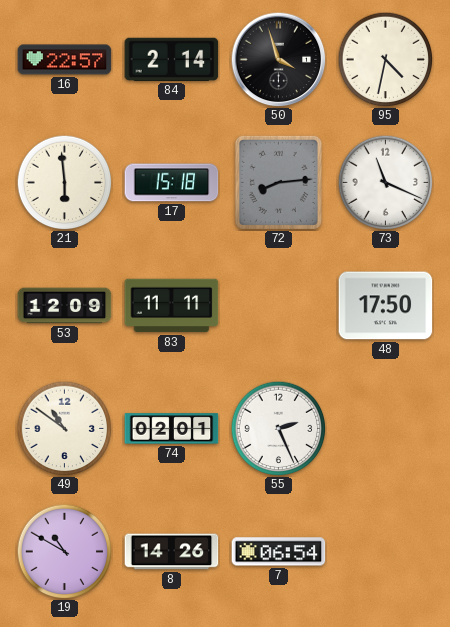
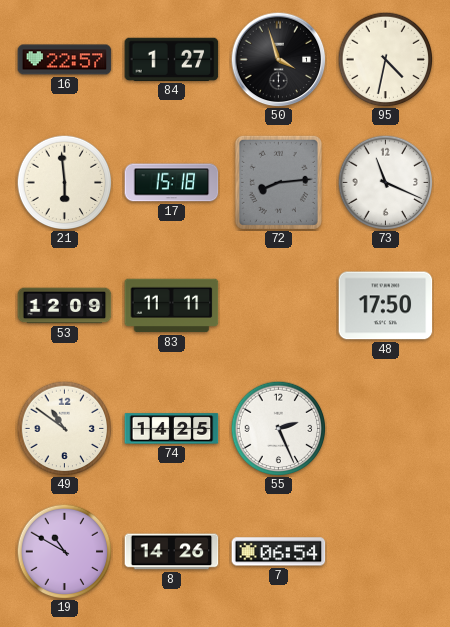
84: 2:14 -> 1:27 (172, 59)
74: 02:01 -> 14:25 (172, 429)
